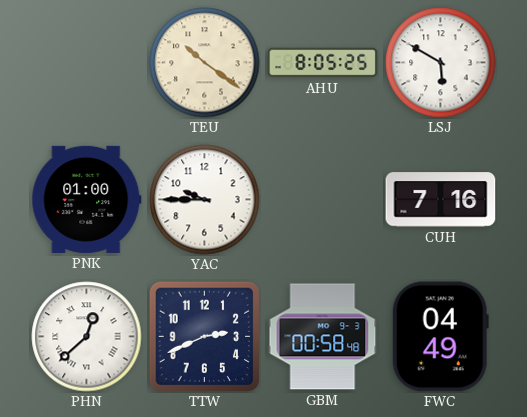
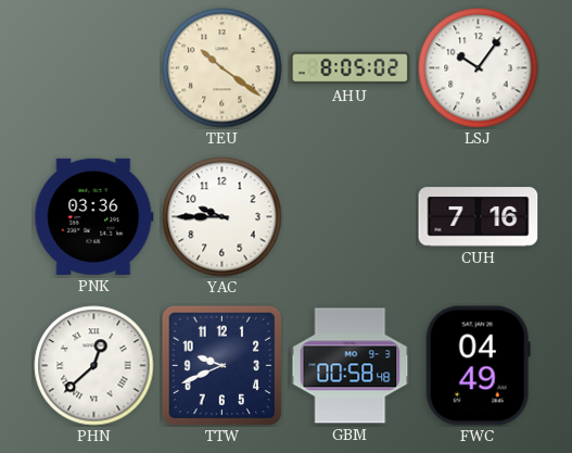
AHU: 8:05:25 -> 8:05:02 (351, 68)
LSJ: 5:50 -> 10:06 (479, 68)
PNK: 01:00 -> 03:36 (94, 216)
TTW: 2:41 -> 9:41 (221, 365)
